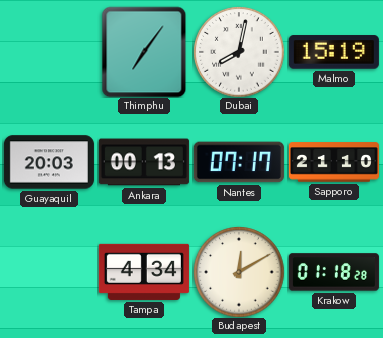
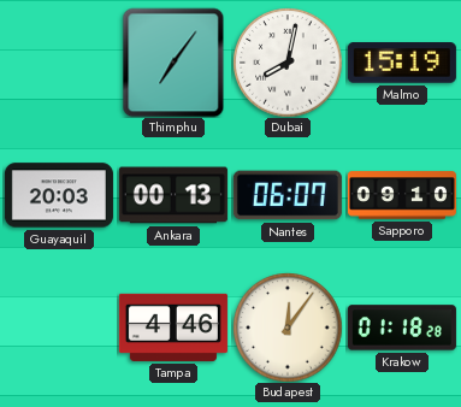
Nantes: 07:17 -> 06:07 (288, 195)
Sapporo: 21:10 -> 09:10 (402, 195)
Tampa: 4:34 -> 4:46 (173, 328)
Budapest: 12:10 -> 12:06 (288, 328)
